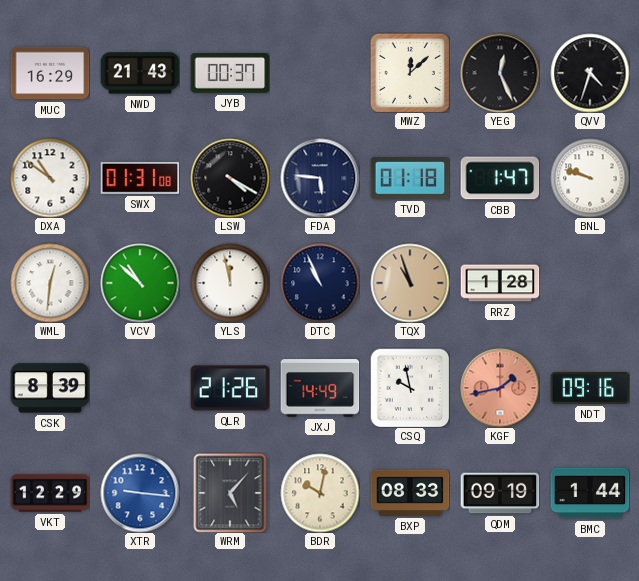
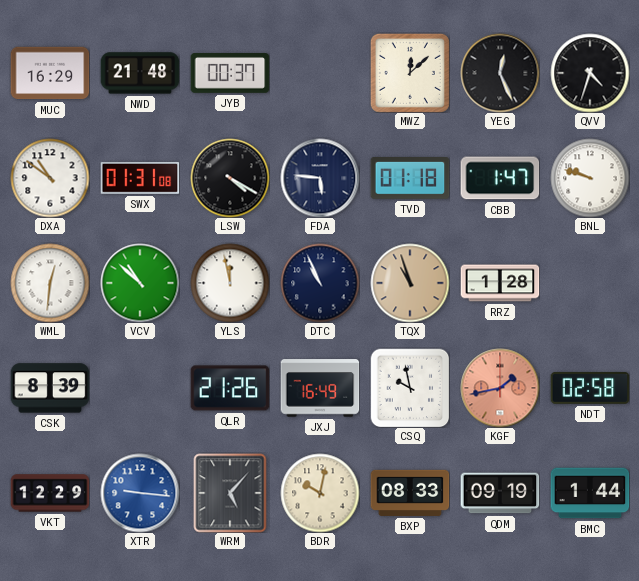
NWD: 21:43 -> 21:48 (140, 73)
JXJ: 14:49 -> 16:49 (320, 388)
NDT: 09:16 -> 02:58 (590, 388)
